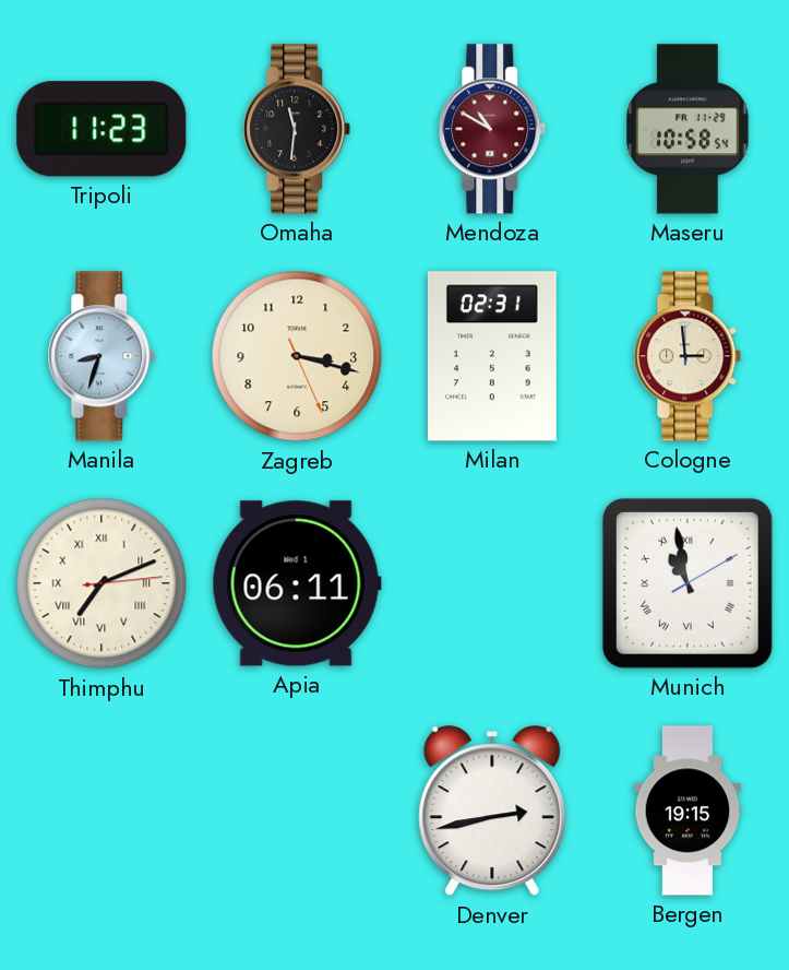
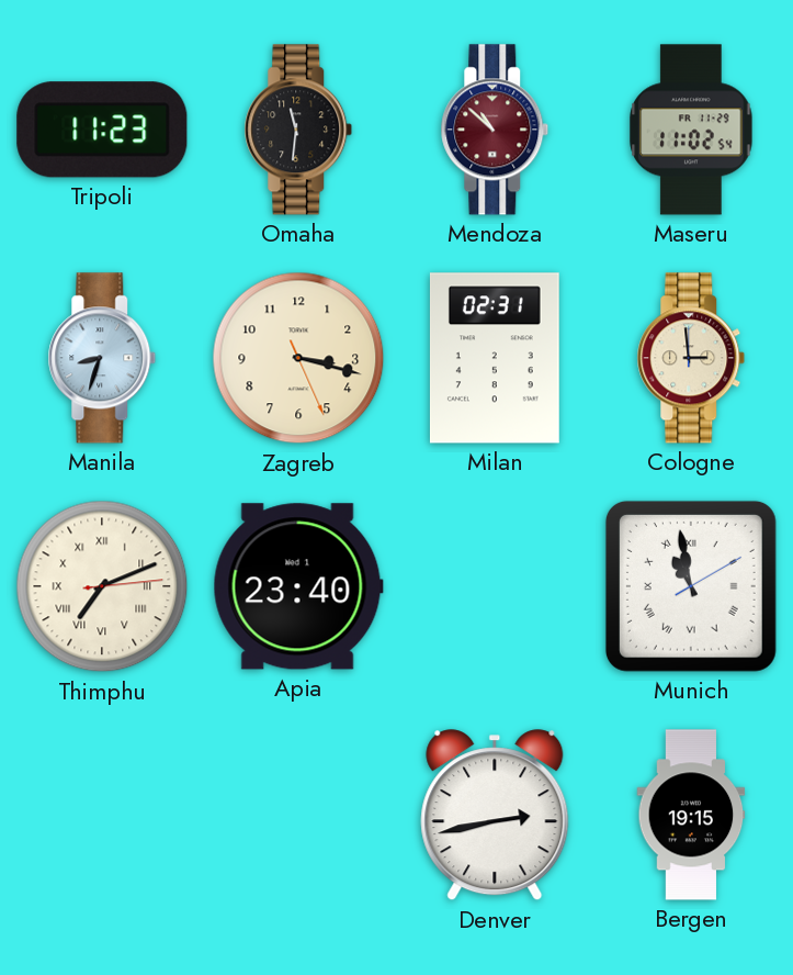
Mendoza: 10:50 -> 10:52 (495, 130)
Maseru: 10:58 -> 11:02 (691, 130)
Apia: 06:11 -> 23:40 (298, 586)
